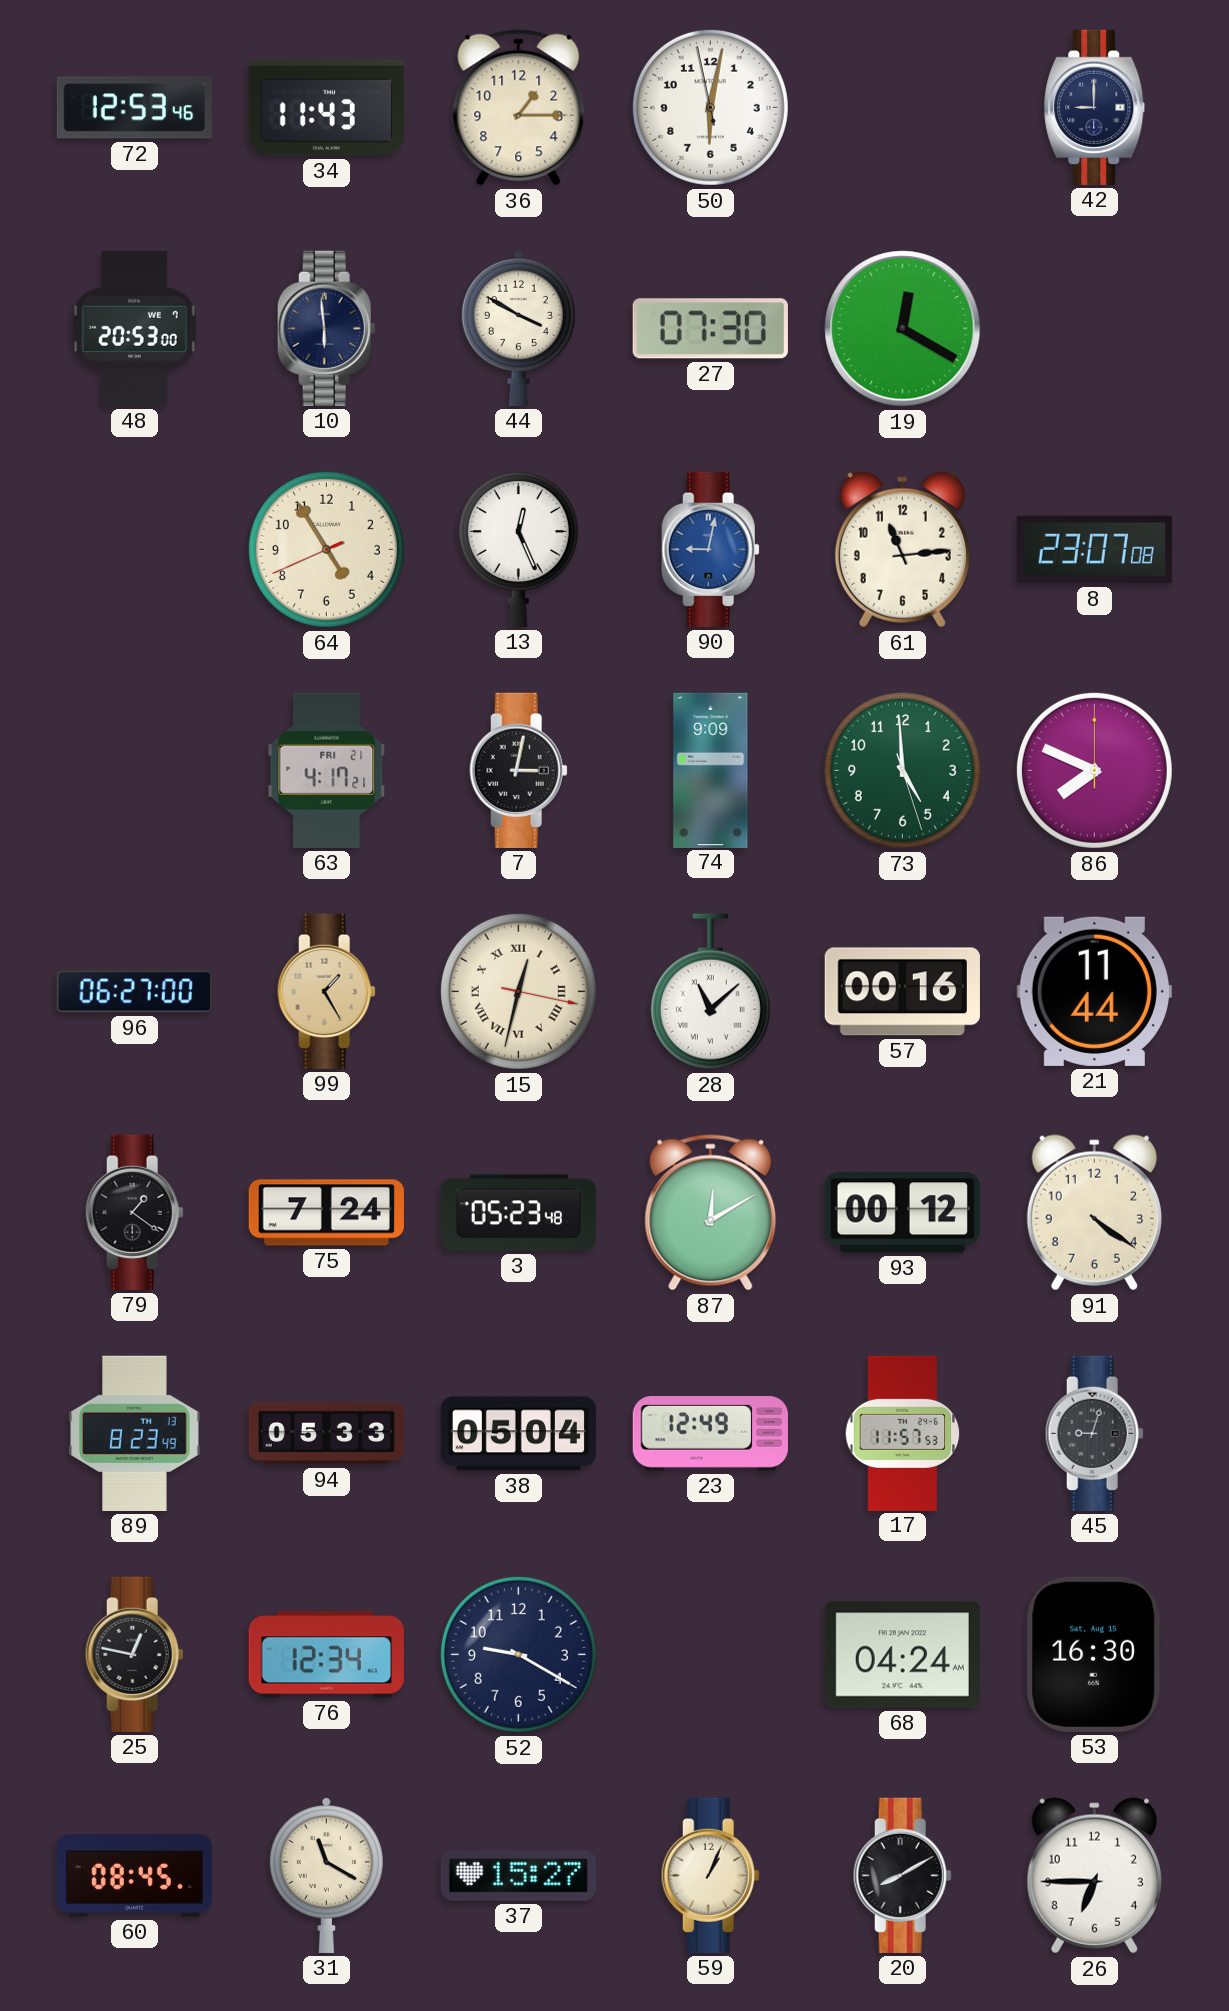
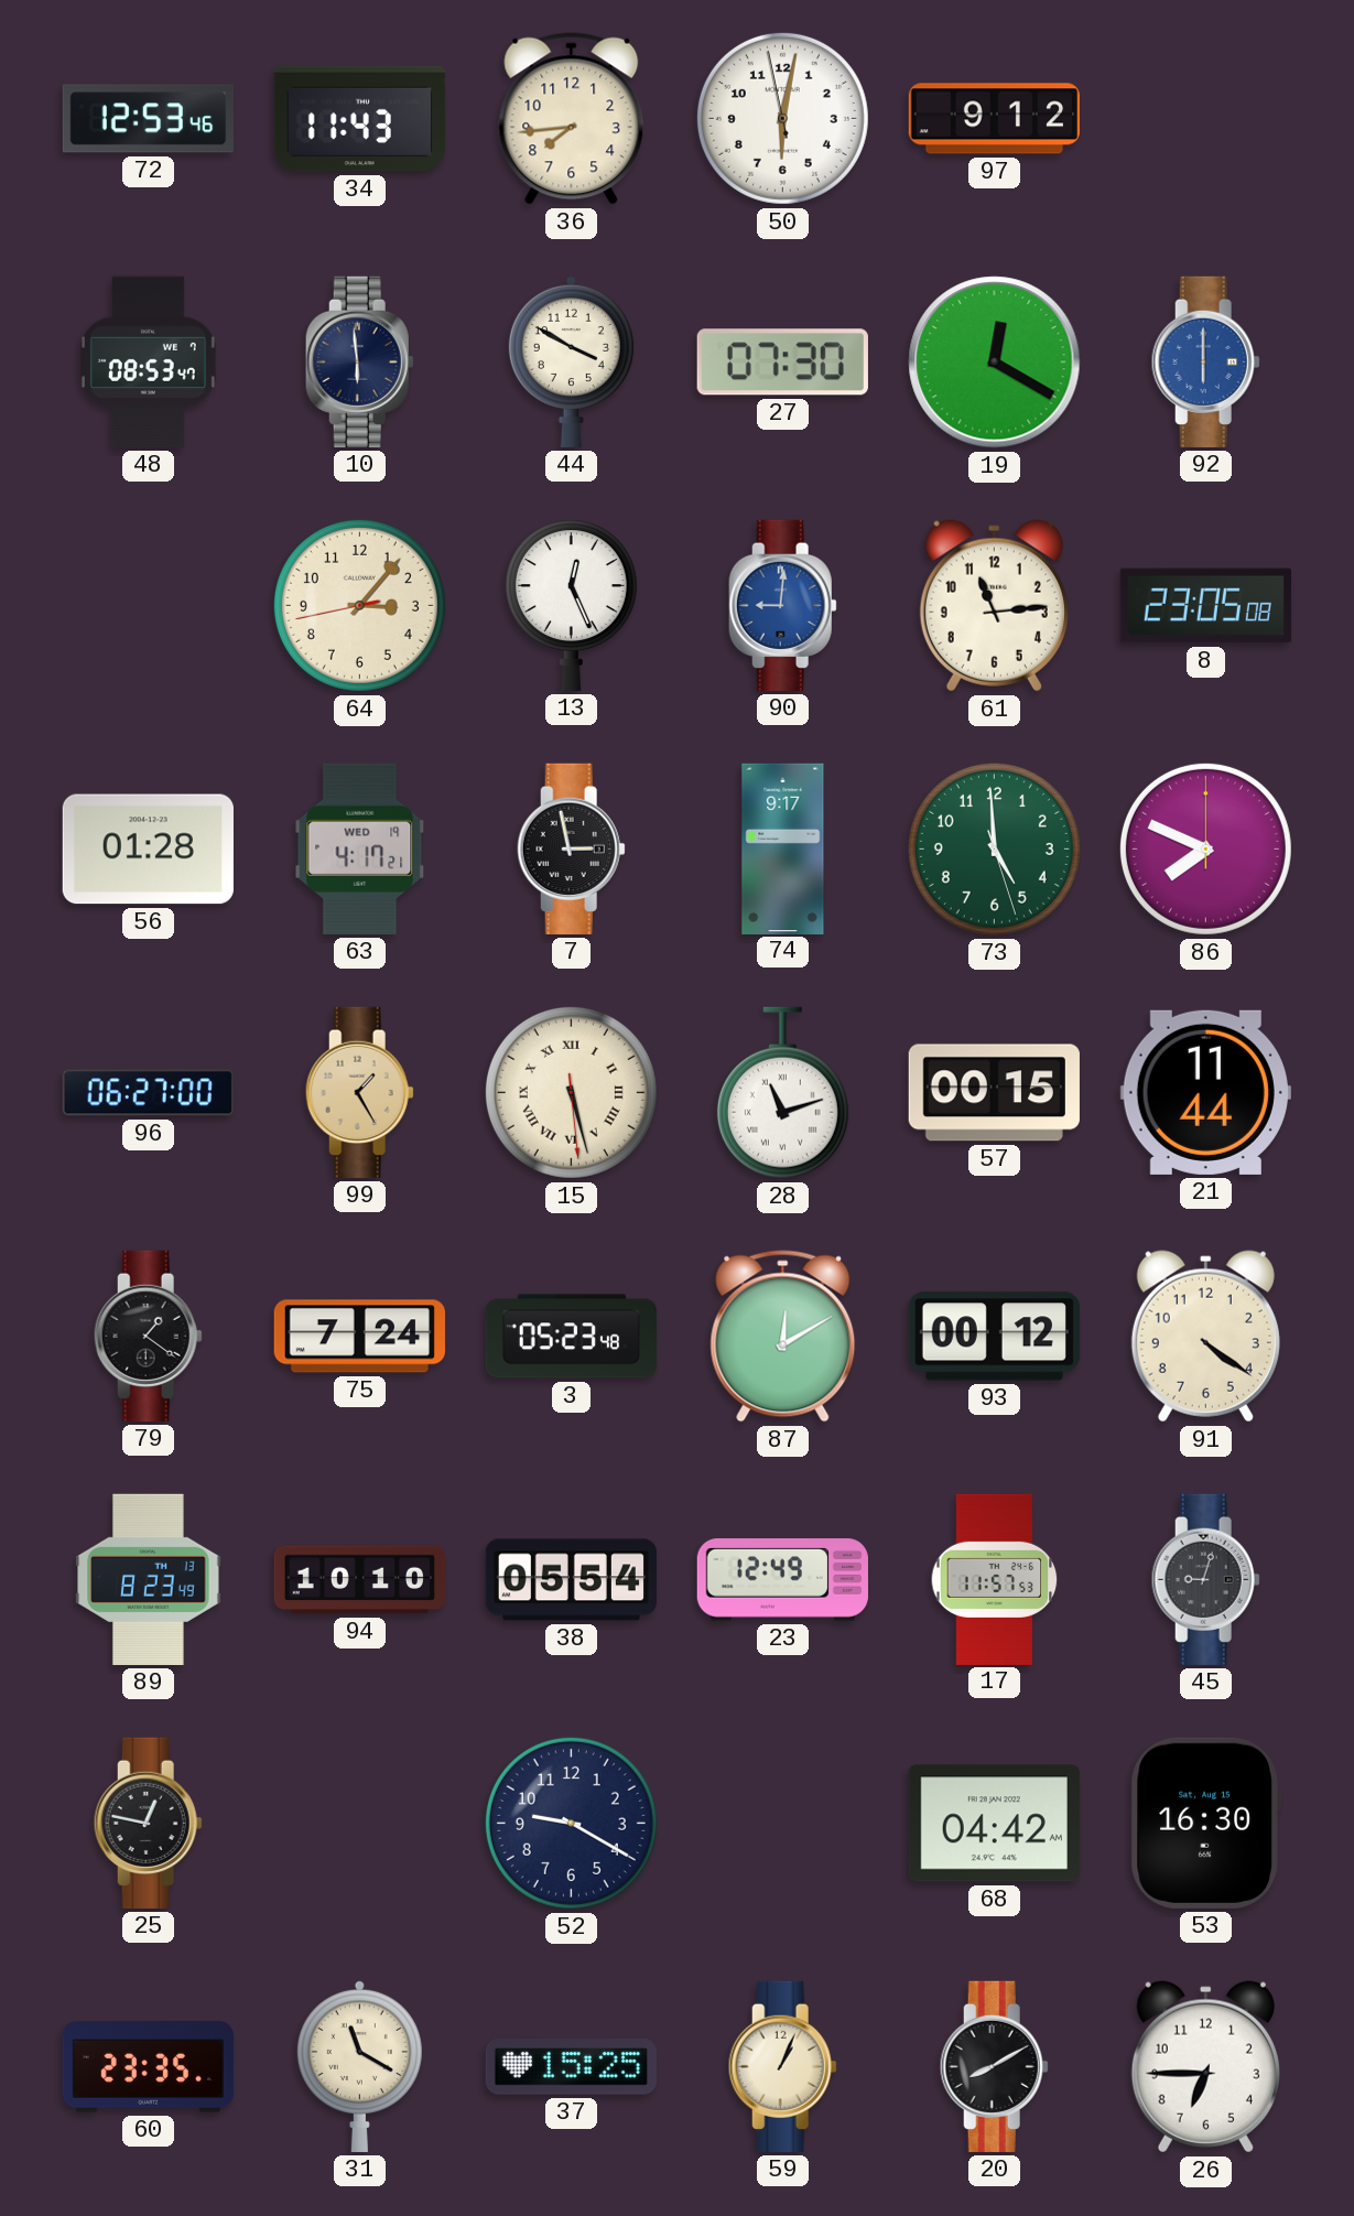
36: 1:15 -> 7:44 (572, 119)
97: none -> 9:12 (994, 119)
42: 9:00 -> none (1095, 107)
48: 20:53 -> 08:53 (149, 361)
92: none -> 6:00 (1205, 361)
64: 4:54 -> 3:06 (359, 605)
90: 9:02 -> 9:01 (782, 605)
8: 23:07 -> 23:05 (1205, 606)
56: none -> 01:28 (148, 850)
63 date: FRI 21 -> WED 19 (360, 848)
7: 3:02 -> 2:58 (571, 848)
74: 9:09 -> 9:17 (783, 848)
15: 12:32 -> 5:27 (571, 1092)
28: 11:08 -> 11:12 (782, 1093)
57: 00:16 -> 00:15 (994, 1093)
94: 05:33 -> 10:10 (359, 1580)
38: 05:04 -> 05:54 (571, 1580)
76: 12:34 -> none (326, 1655)
68: 04:24 -> 04:42 (994, 1824)
60: 08:45 -> 23:35 (148, 2067)
37: 15:27 -> 15:25 (571, 2067)
